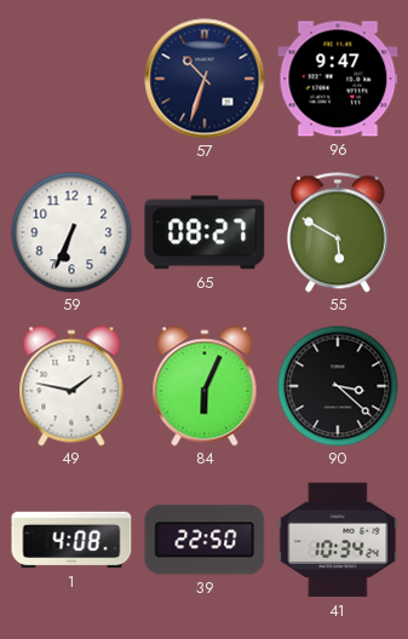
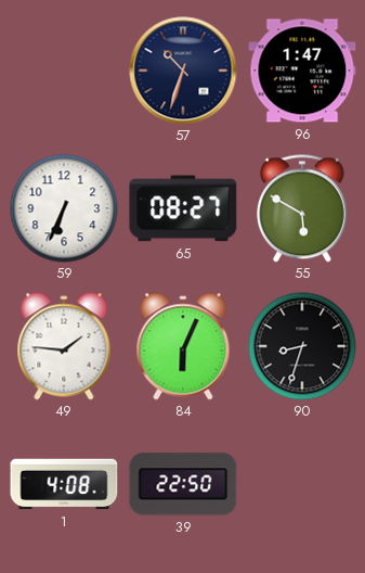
96: 9:47 -> 1:47 (302, 71)
49: 1:47 -> 1:46 (64, 346)
90: 3:22 -> 8:33 (302, 346)
41: 10:34 -> none (338, 540)
